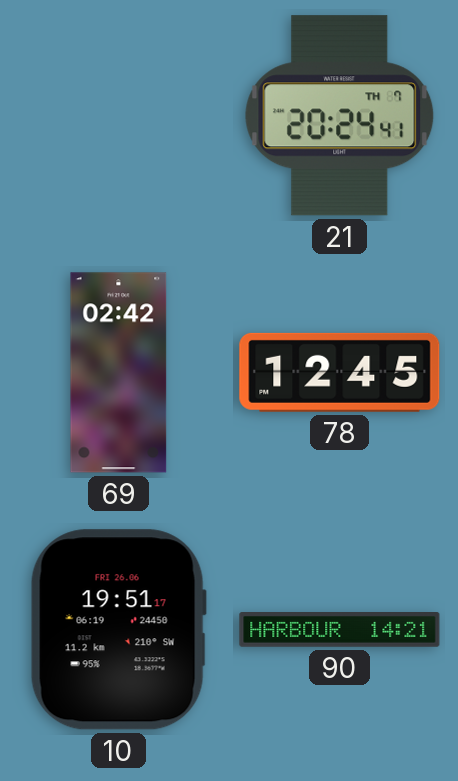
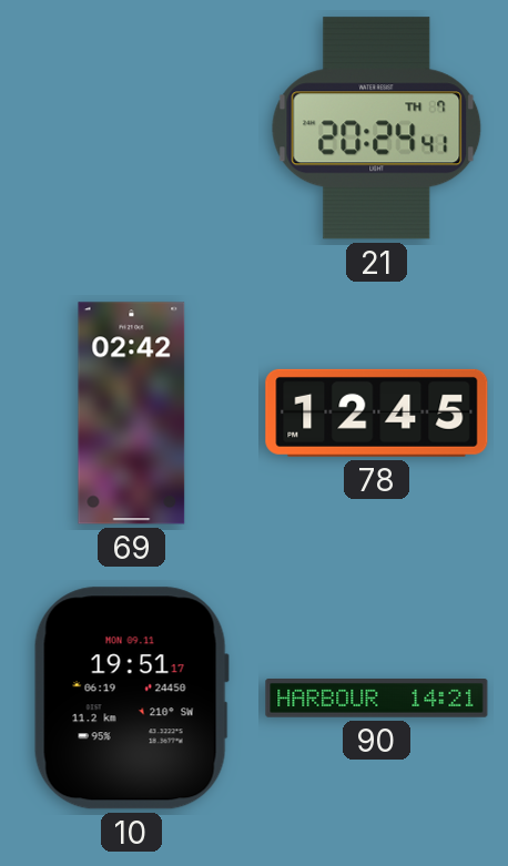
10 date: FRI 26.06 -> MON 09.11 (131, 699)
